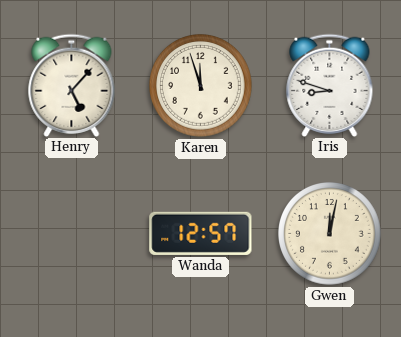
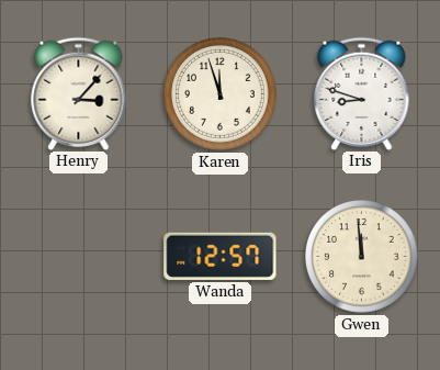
Henry: 5:07 -> 3:07 (79, 93)
Gwen: 12:02 -> 11:59 (362, 257)
